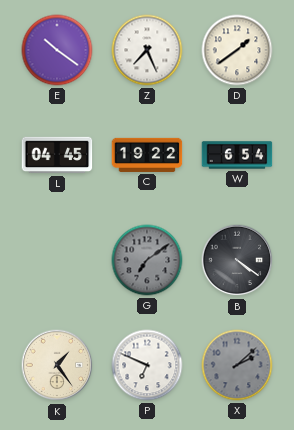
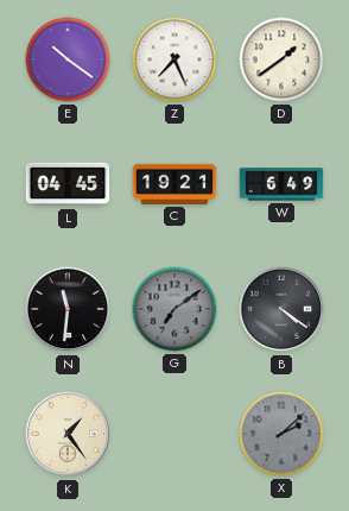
C: 19:22 -> 19:21 (174, 184)
W: 6:54 -> 6:49 (281, 184)
N: none -> 11:31 (68, 309)
P: 6:49 -> none (147, 365)
